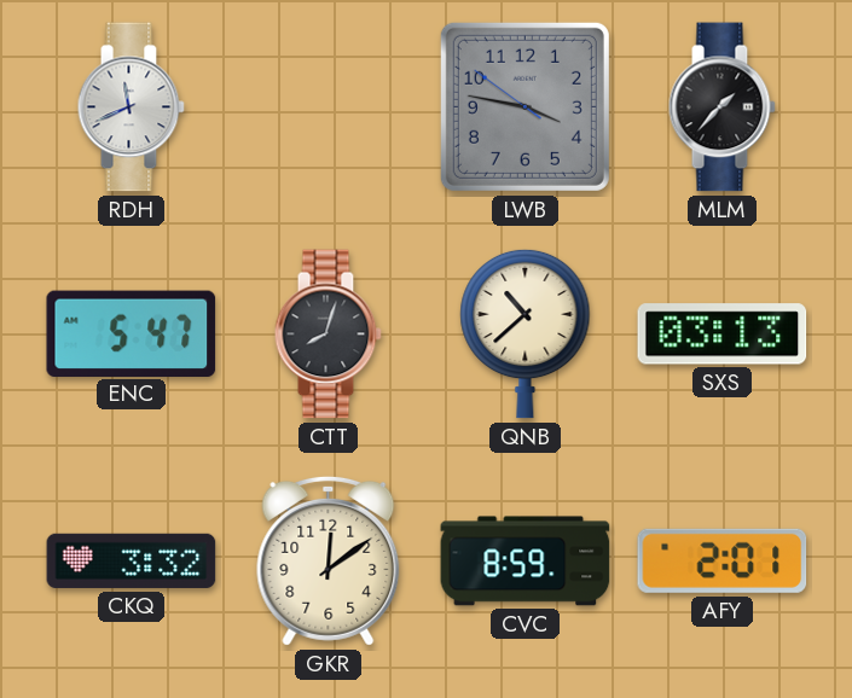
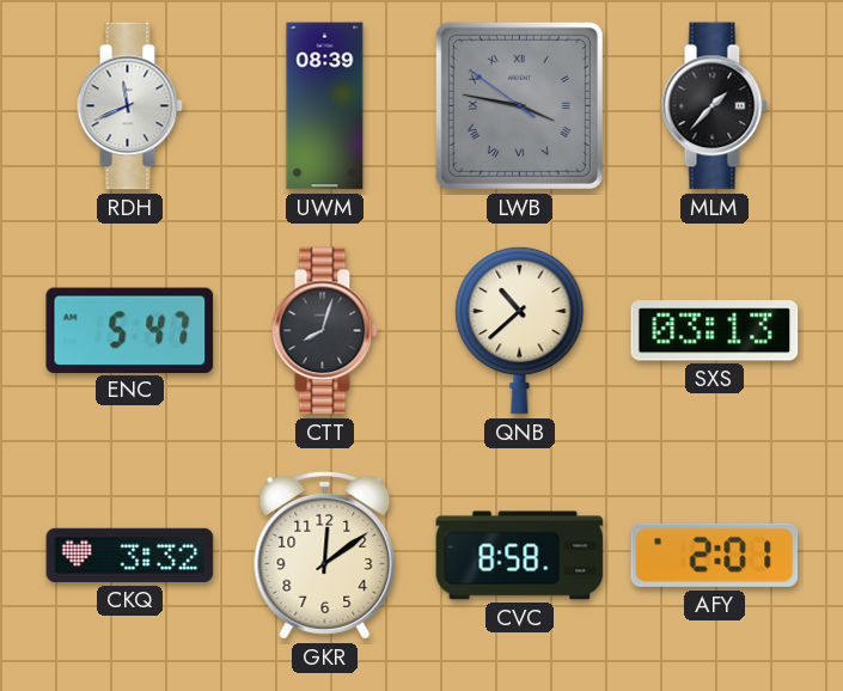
UWM: none -> 08:39 (325, 106)
LWB numerals: Arabic -> Roman (519, 105)
CVC: 8:59 -> 8:58 (520, 556)
